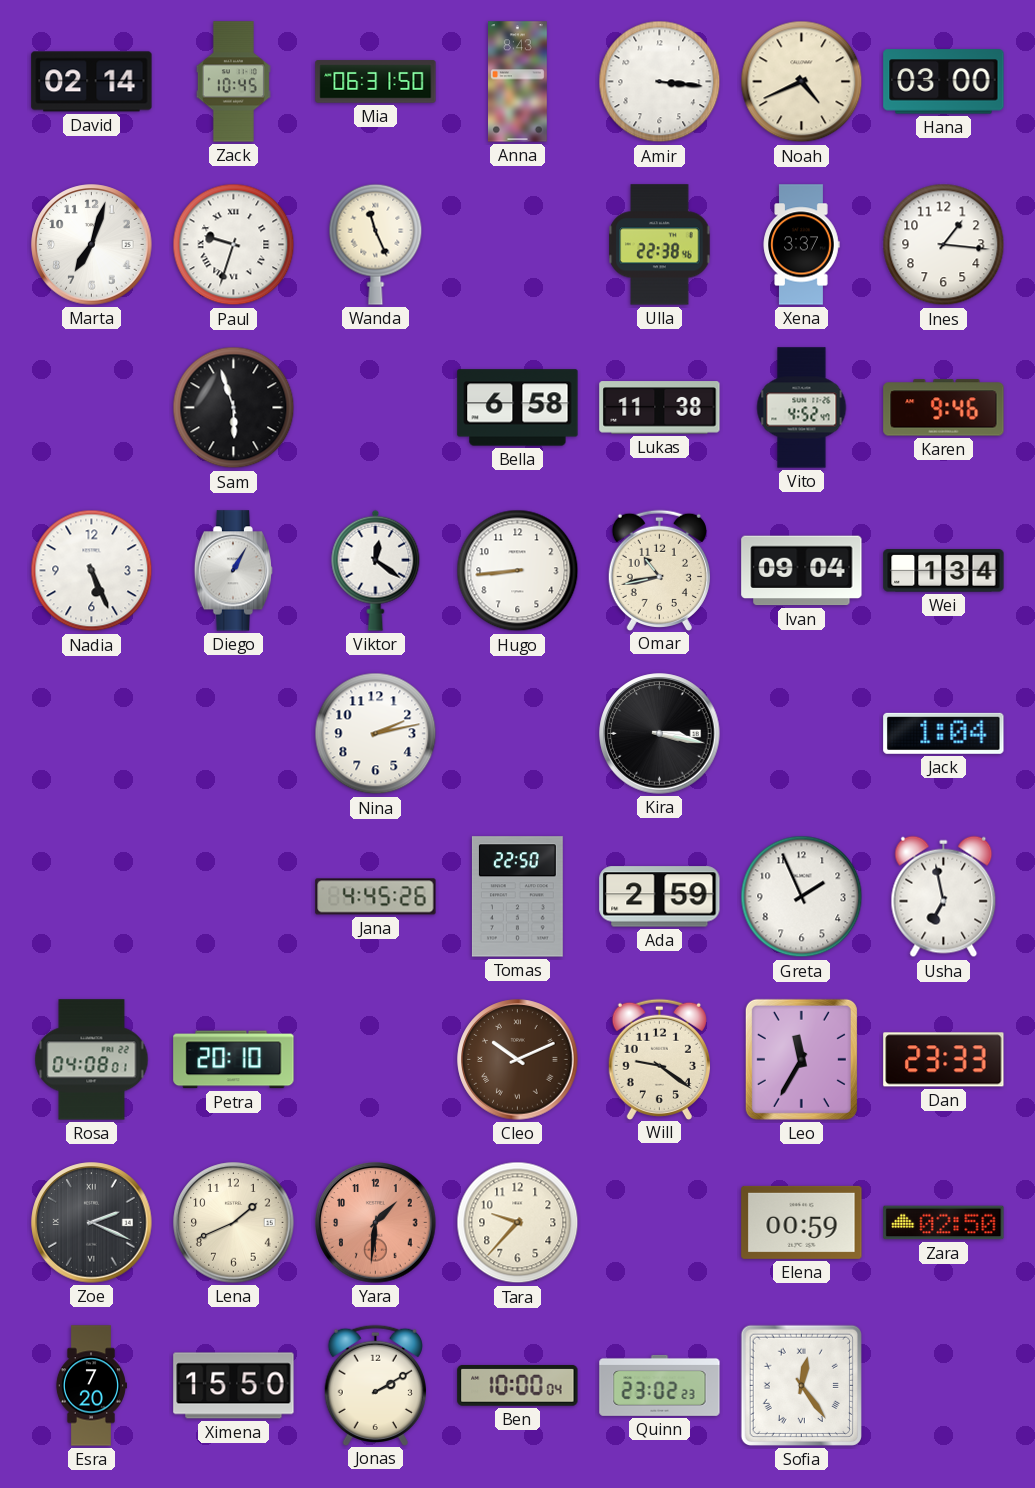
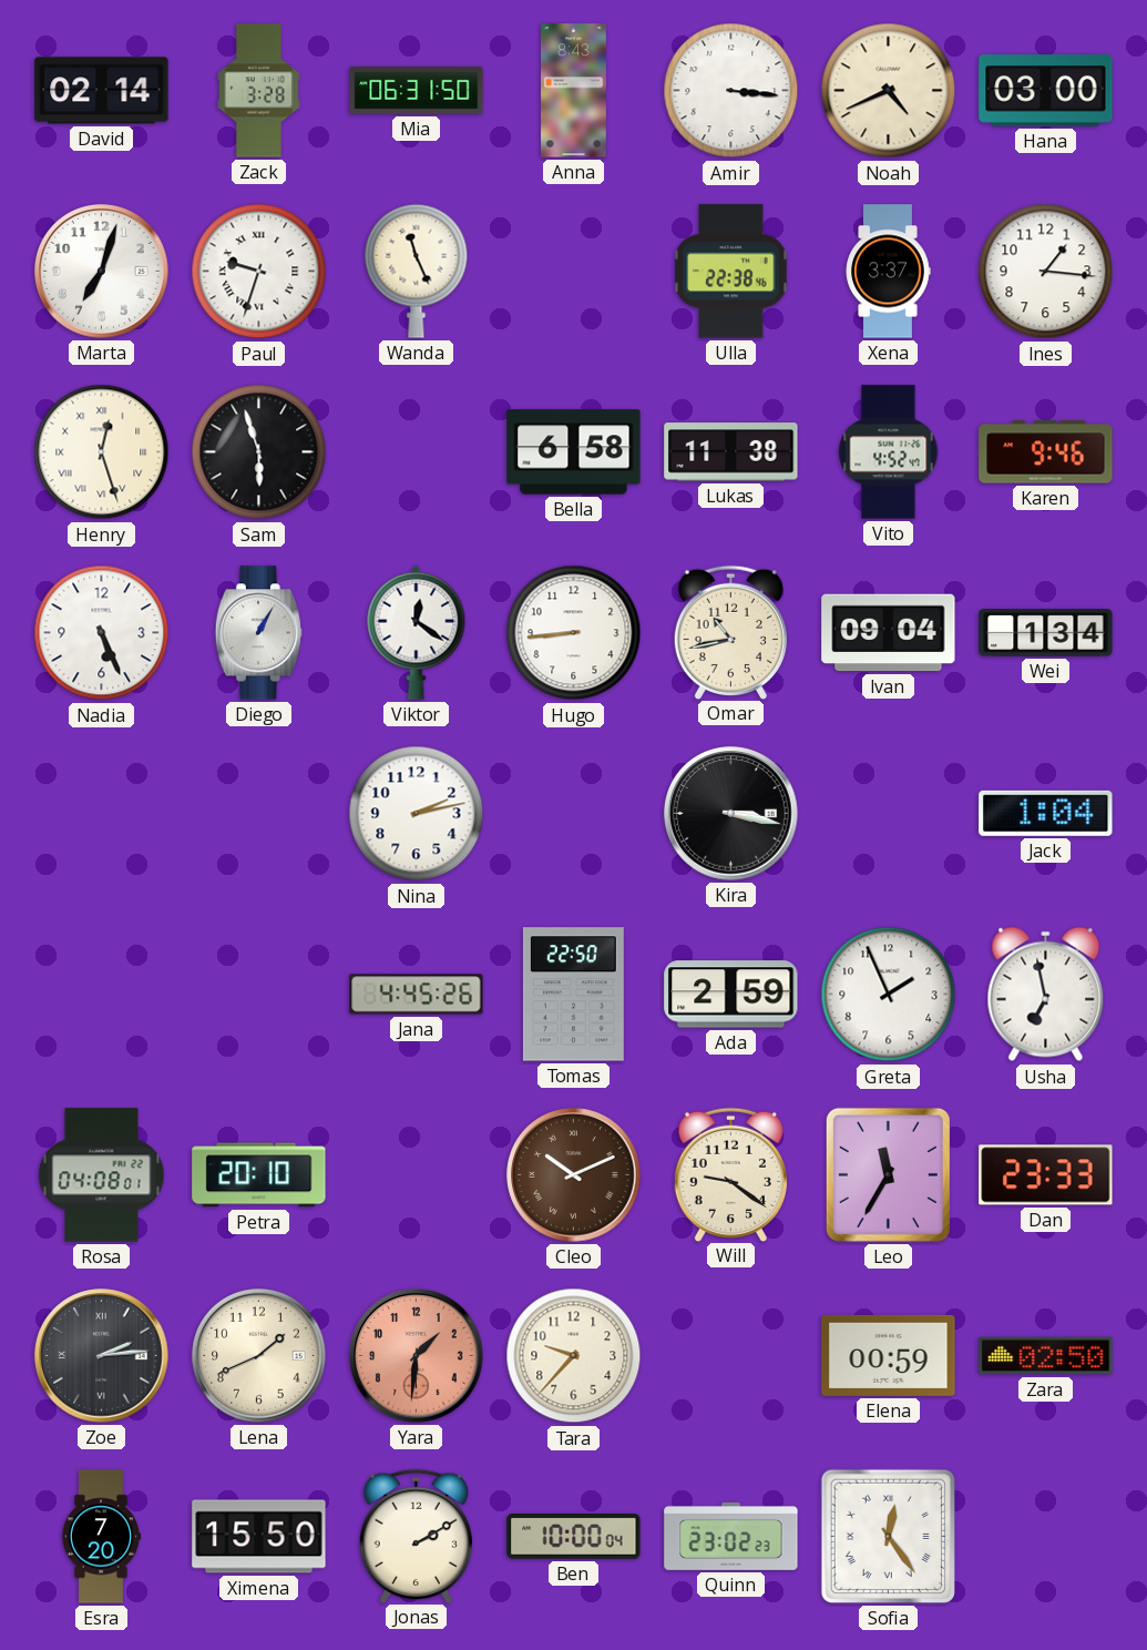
Zack: 10:45 -> 3:28 (258, 91)
Henry: none -> 12:27 (102, 452)
Zoe: 2:19 -> 2:14 (102, 1356)
